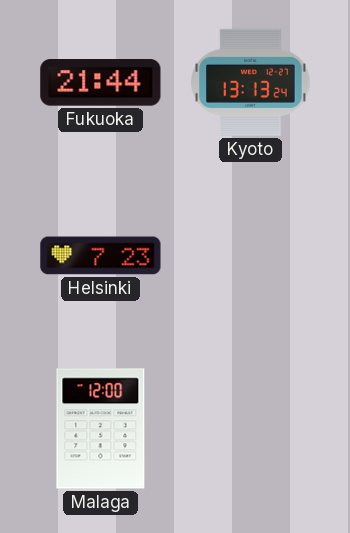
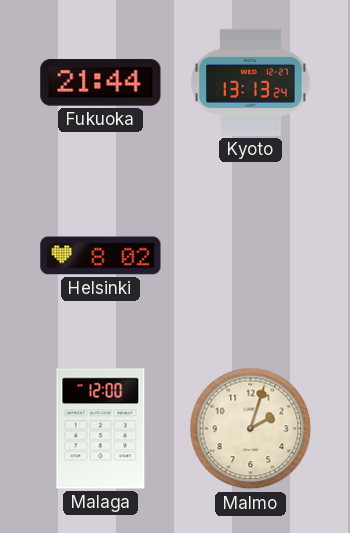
Helsinki: 7:23 -> 8:02 (101, 256)
Malmo: none -> 2:03 (251, 429)
